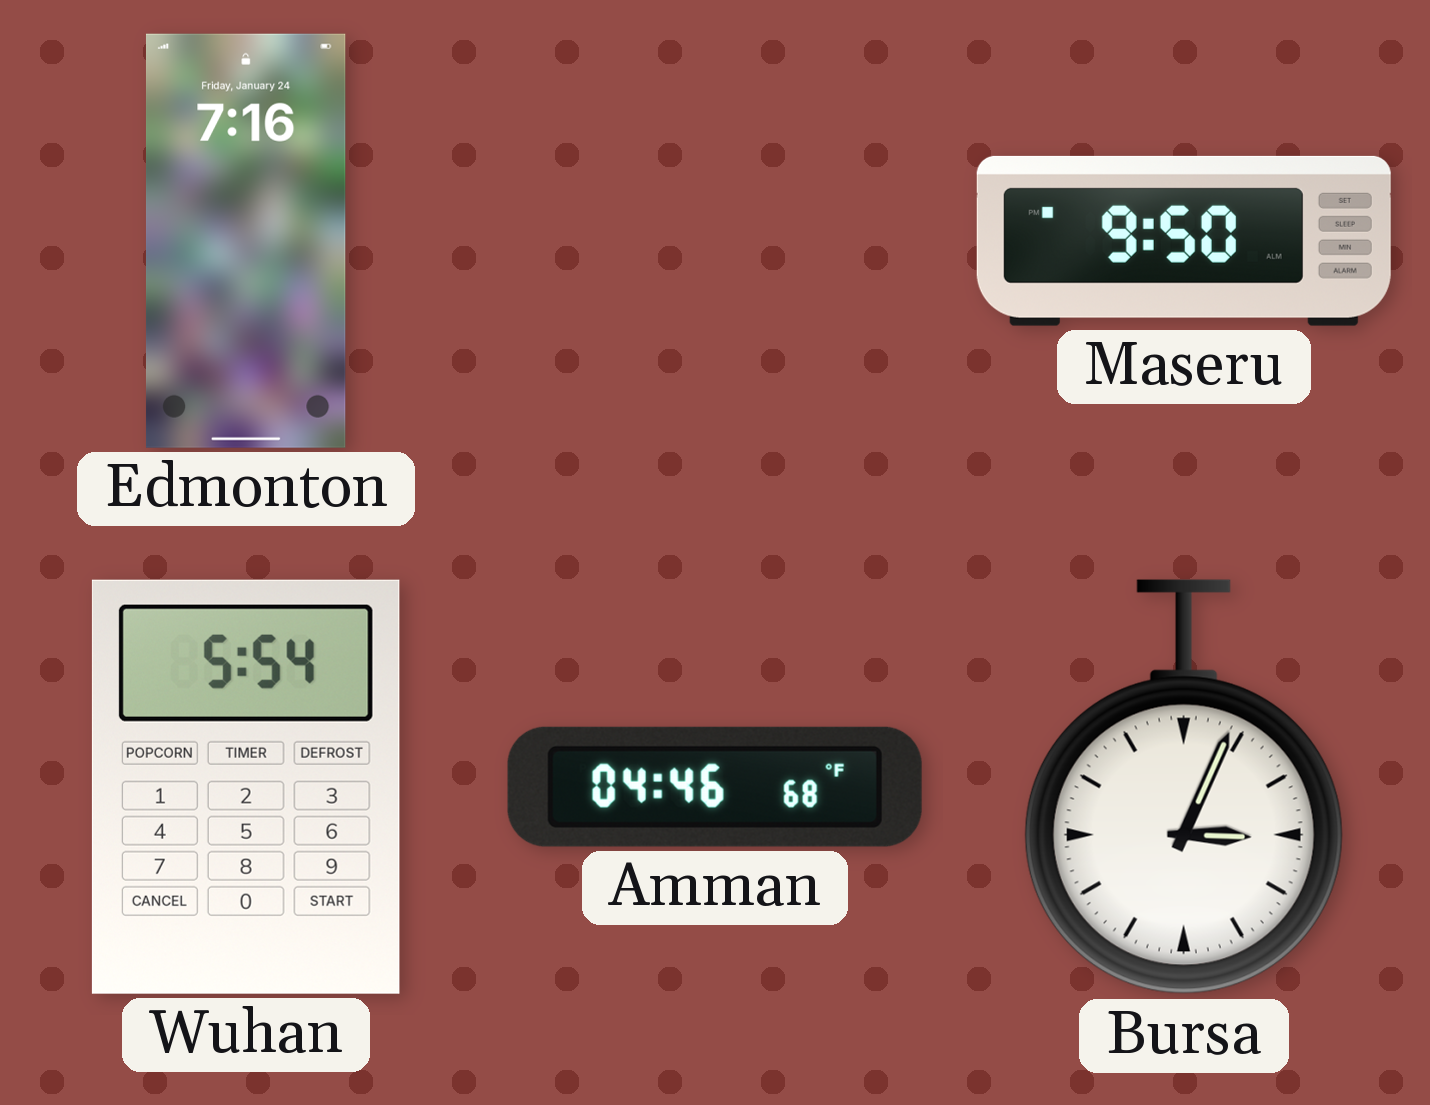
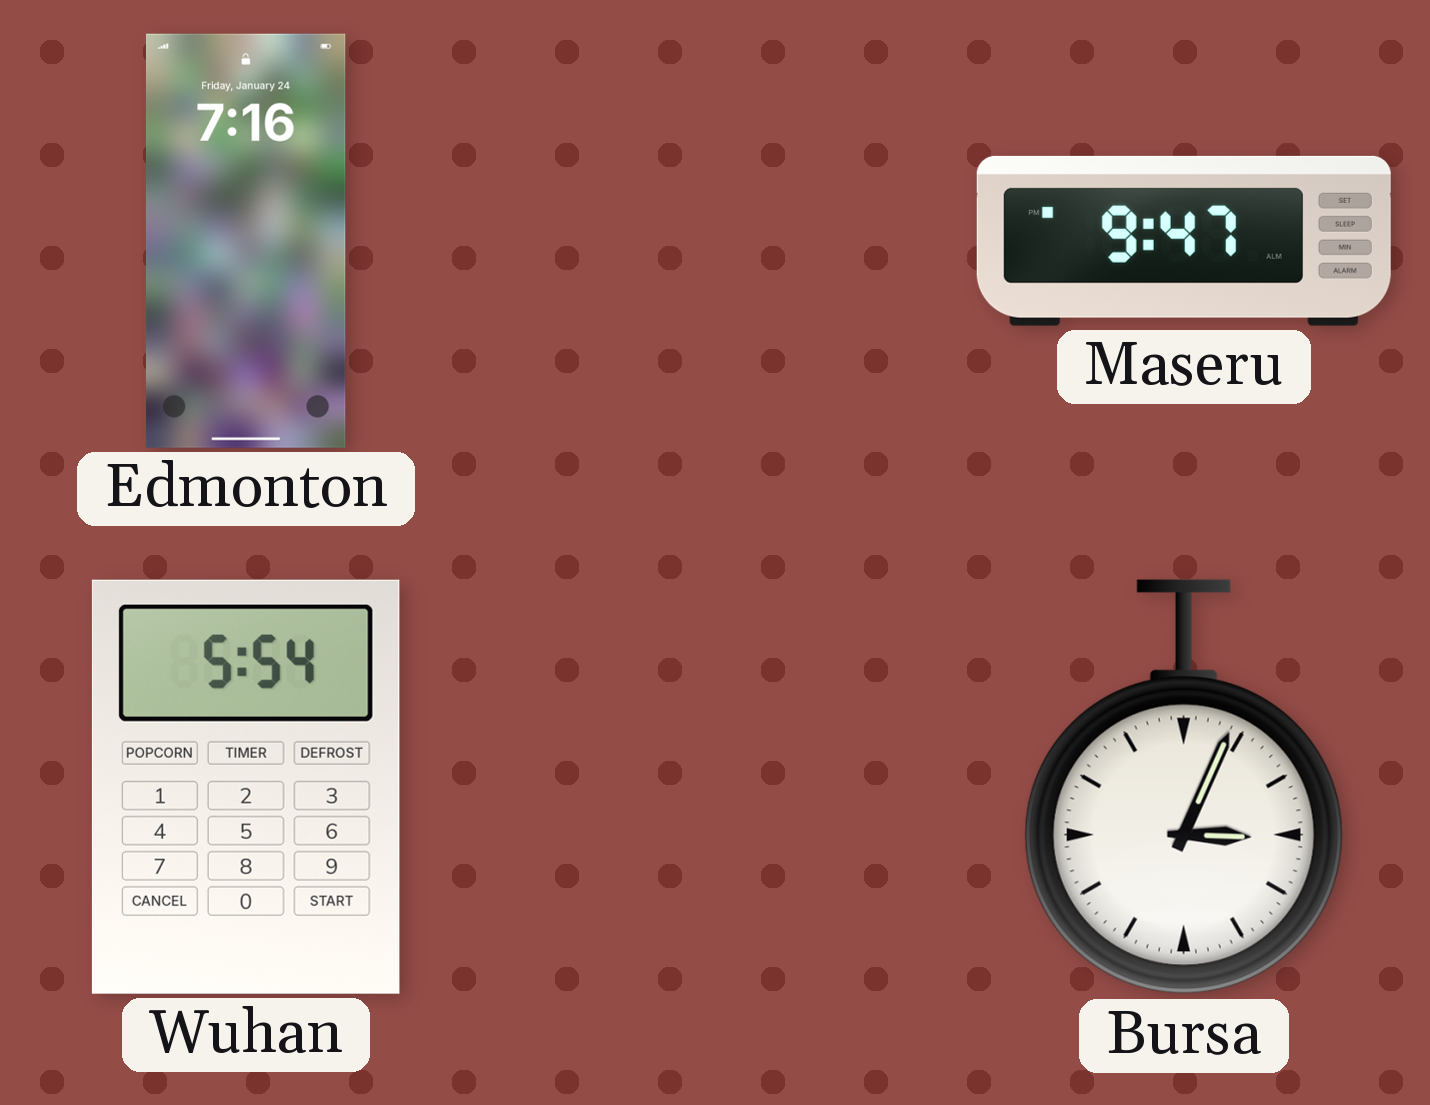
Maseru: 9:50 -> 9:47 (1184, 241)
Amman: 04:46 -> none (715, 787)
